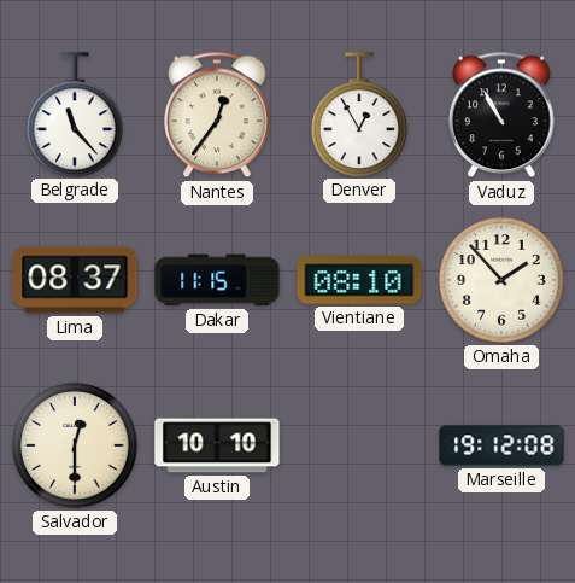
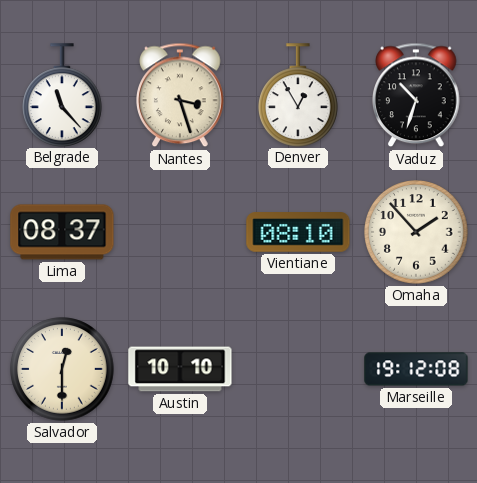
Nantes: 12:36 -> 3:27 (180, 95)
Vaduz: 10:55 -> 10:33 (416, 95)
Dakar: 11:15 -> none (217, 280)
